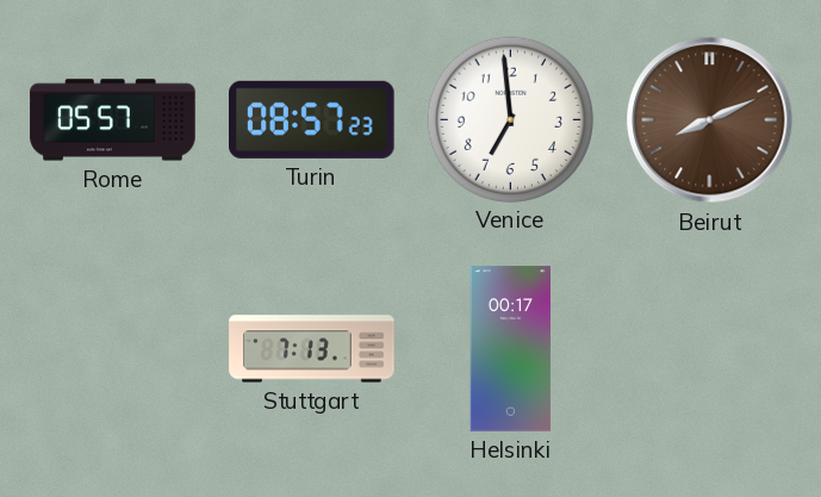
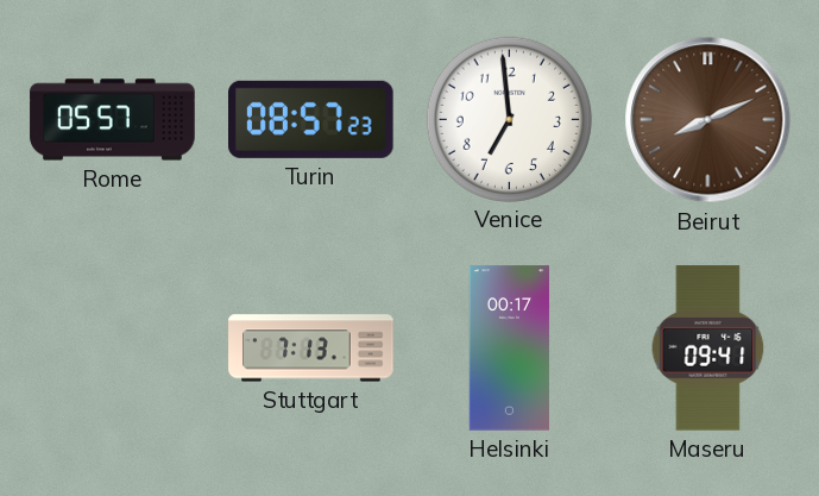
Maseru: none -> 09:41 (708, 349)
